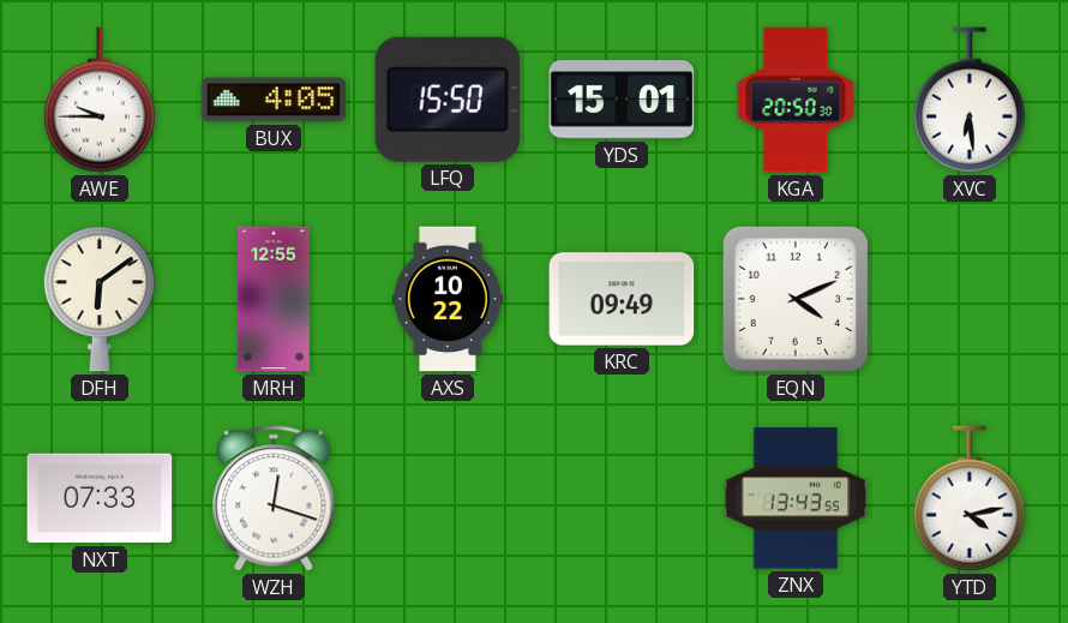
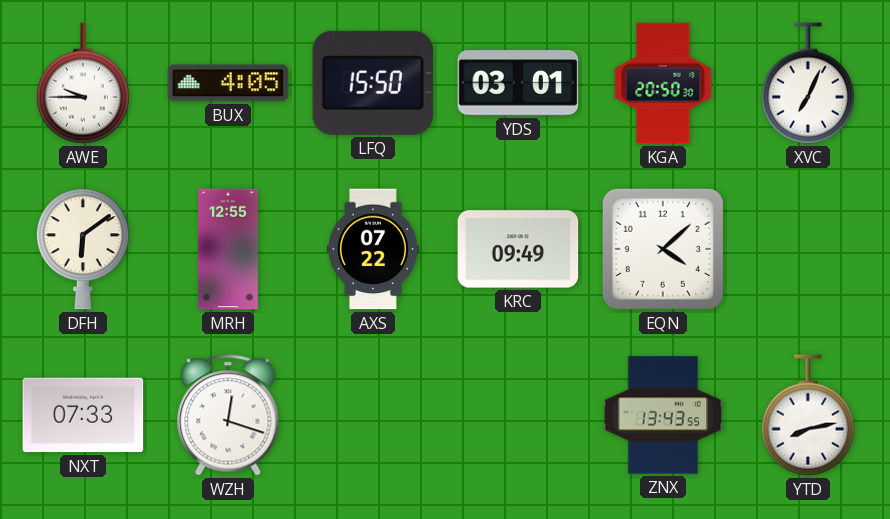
YDS: 15:01 -> 03:01 (518, 83)
XVC: 6:29 -> 7:04 (808, 83)
AXS: 10:22 -> 07:22 (373, 249)
EQN: 4:11 -> 4:08 (663, 249)
YTD: 4:13 -> 8:13 (808, 415)
